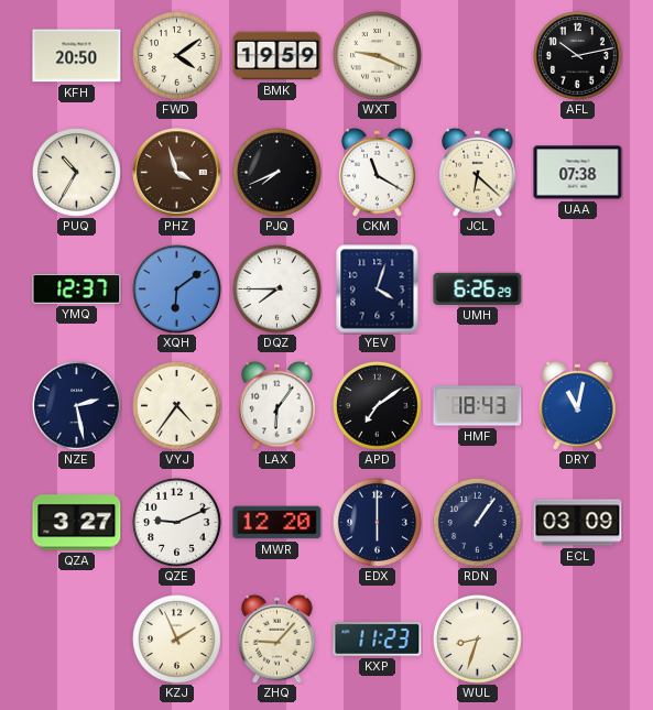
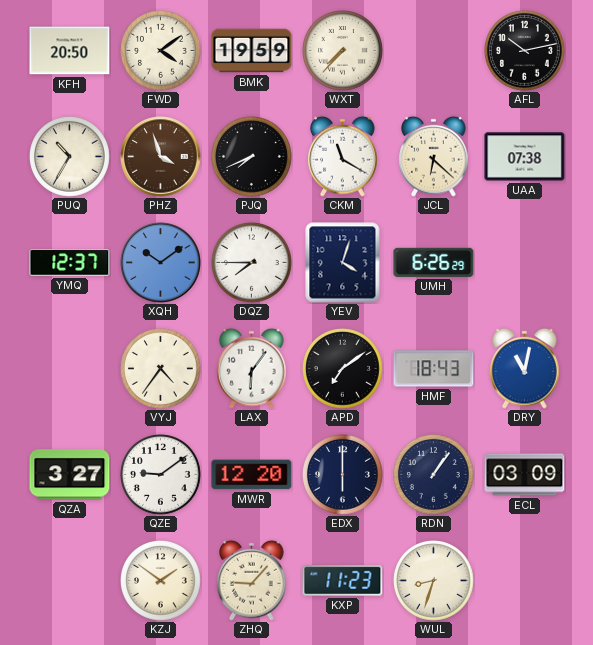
WXT: 9:19 -> 7:37 (343, 51)
XQH: 6:09 -> 10:09 (161, 263)
NZE: 2:28 -> none (77, 406)
QZE: 9:11 -> 9:09 (161, 475)
KZJ: 1:56 -> 1:51 (161, 581)
